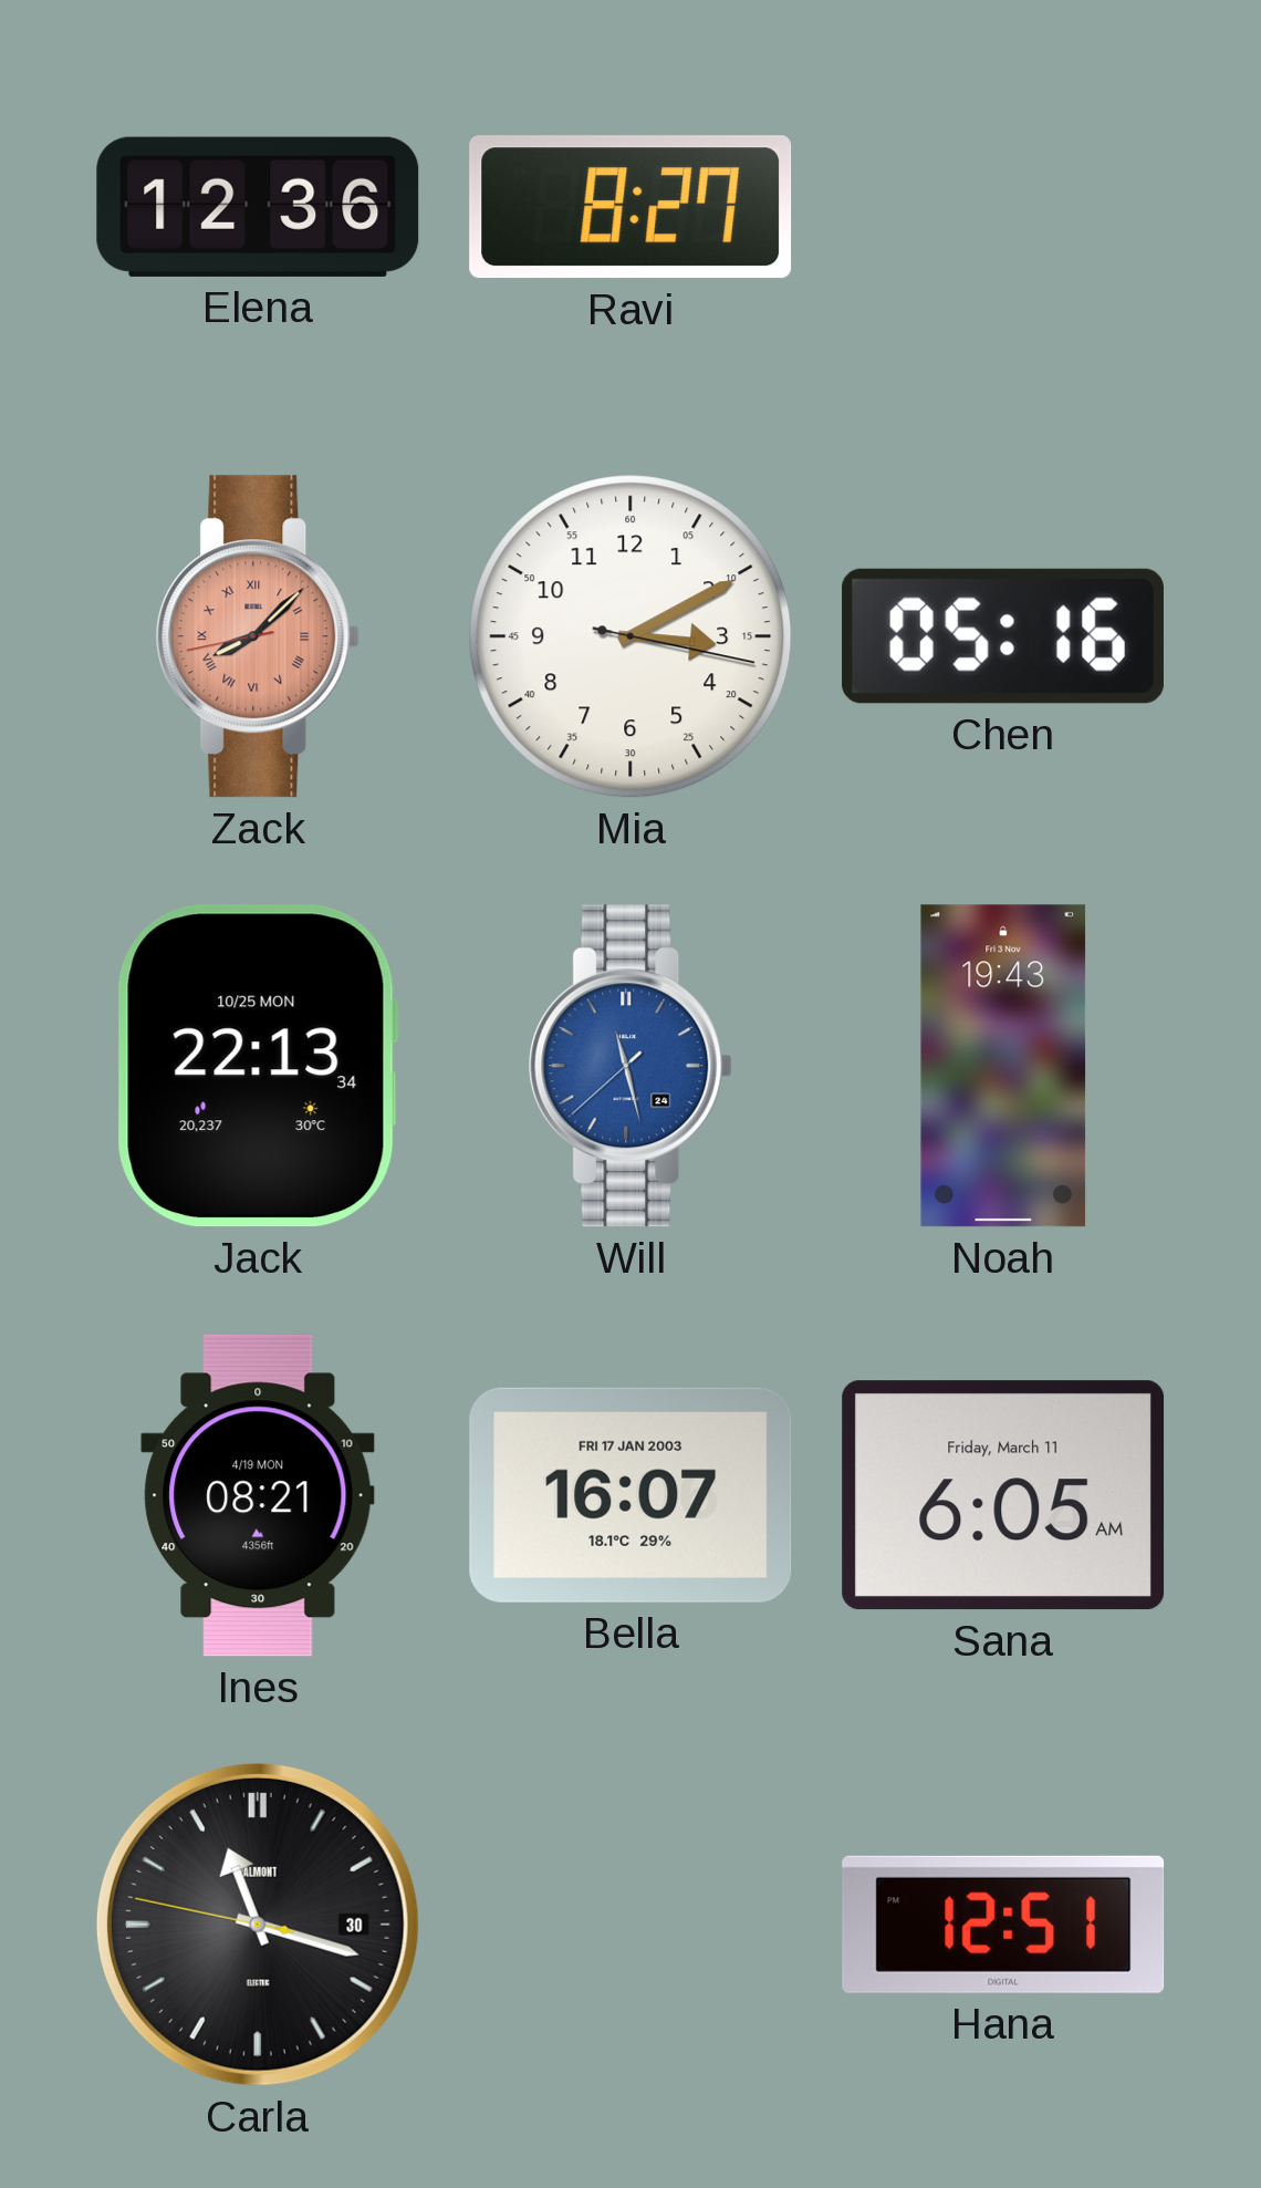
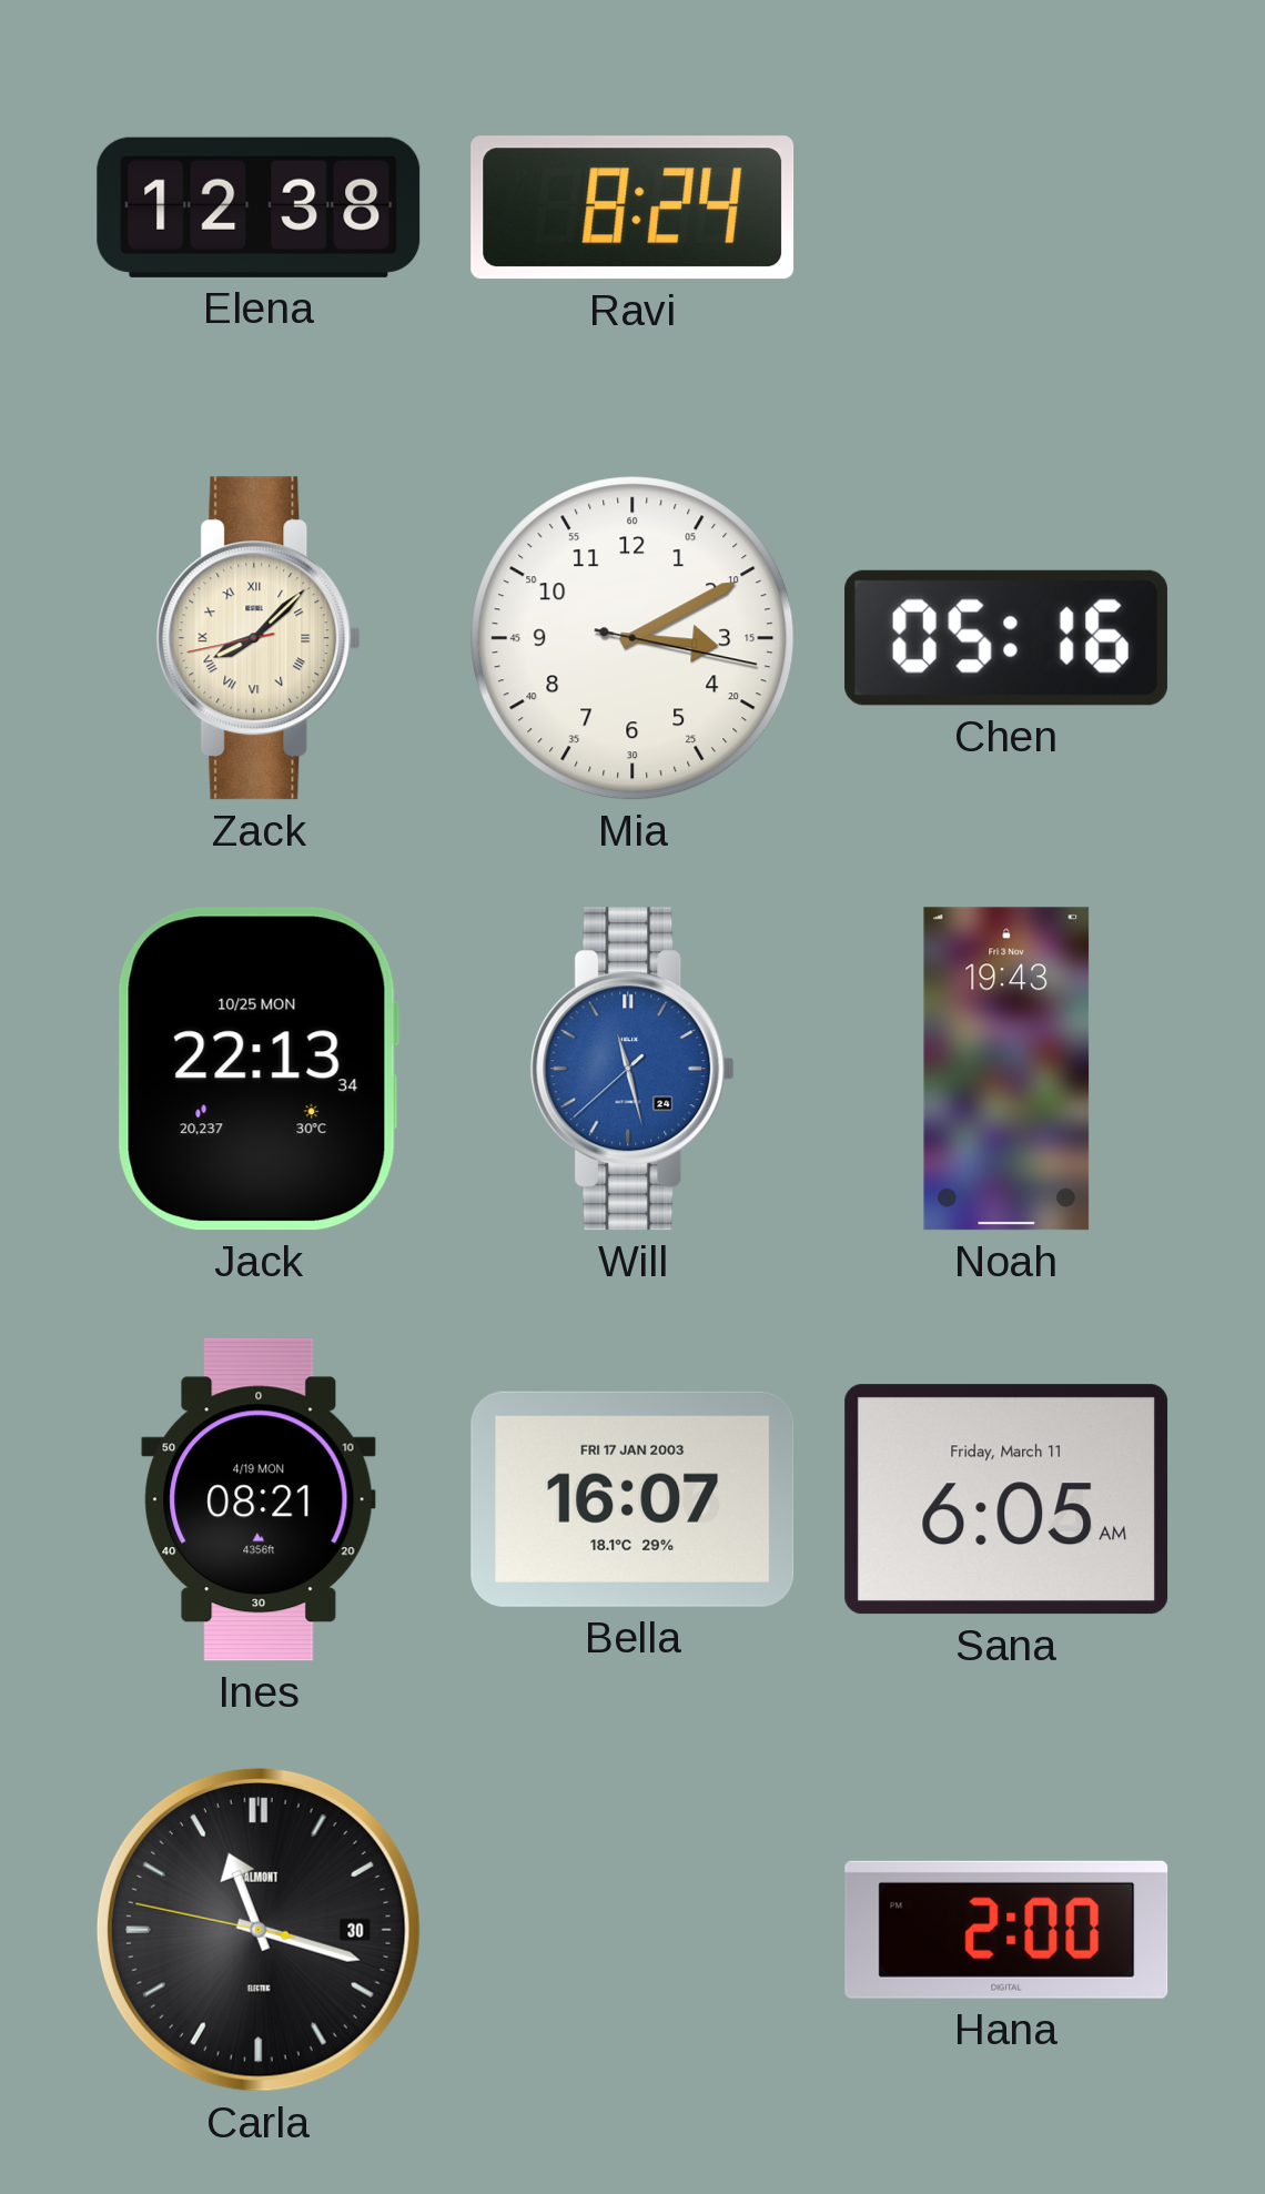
Elena: 12:36 -> 12:38 (259, 208)
Ravi: 8:27 -> 8:24 (632, 208)
Zack dial: salmon -> cream (259, 638)
Hana: 12:51 -> 2:00 (1006, 1930)
